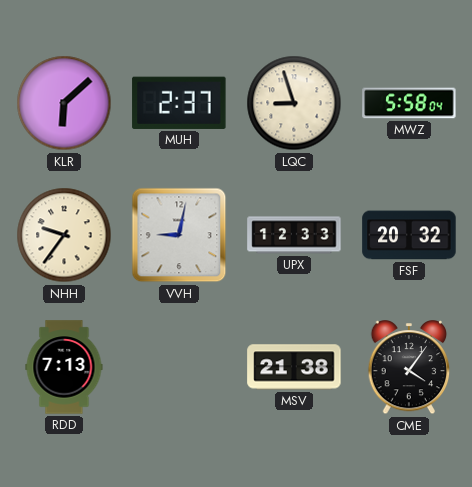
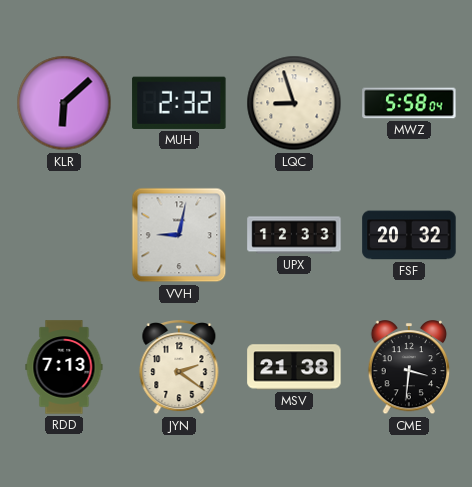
MUH: 2:37 -> 2:32 (179, 103)
NHH: 9:36 -> none (64, 235)
JYN: none -> 2:21 (179, 368)
CME: 4:06 -> 3:31 (409, 368)
